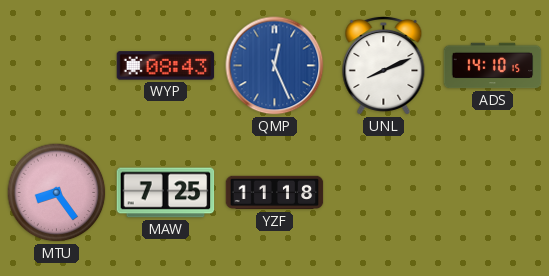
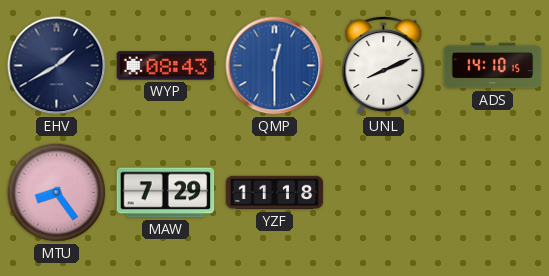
EHV: none -> 1:40 (57, 66)
QMP: 12:26 -> 12:30 (275, 66)
MAW: 7:25 -> 7:29 (166, 193)
